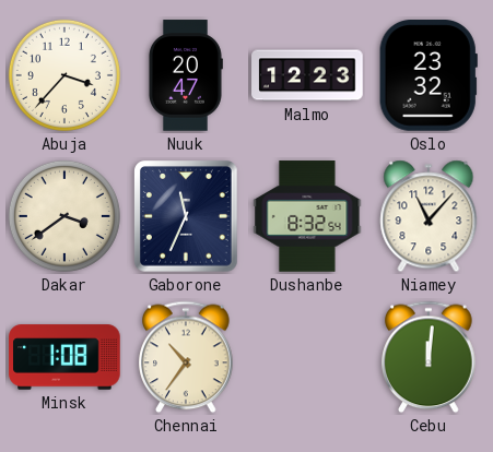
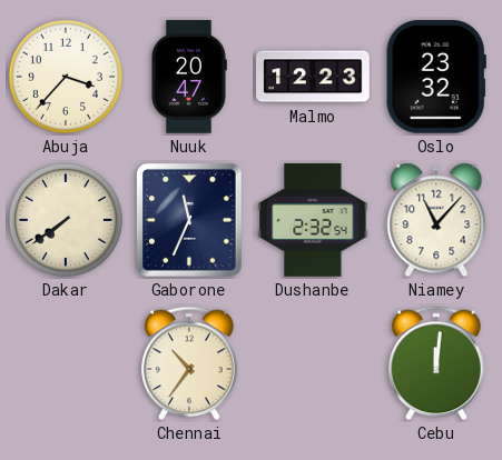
Dakar: 3:39 -> 7:39 (66, 220)
Dushanbe: 8:32 -> 2:32 (313, 220)
Minsk: 1:08 -> none (64, 357)
